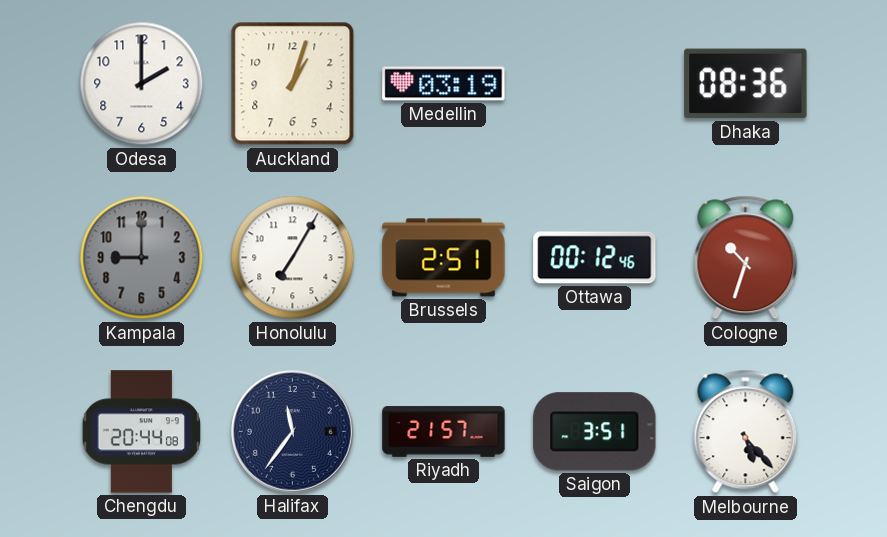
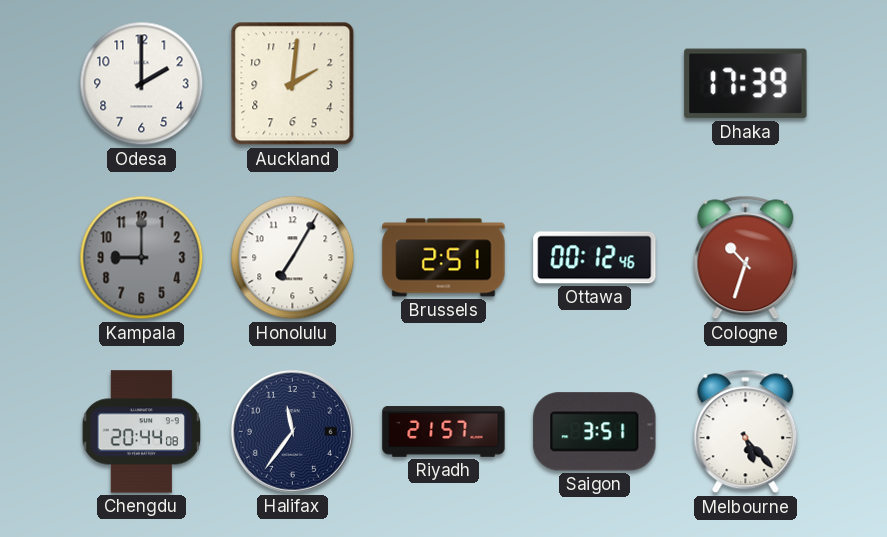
Auckland: 1:03 -> 2:01 (293, 84)
Medellin: 03:19 -> none (444, 84)
Dhaka: 08:36 -> 17:39 (746, 84)
